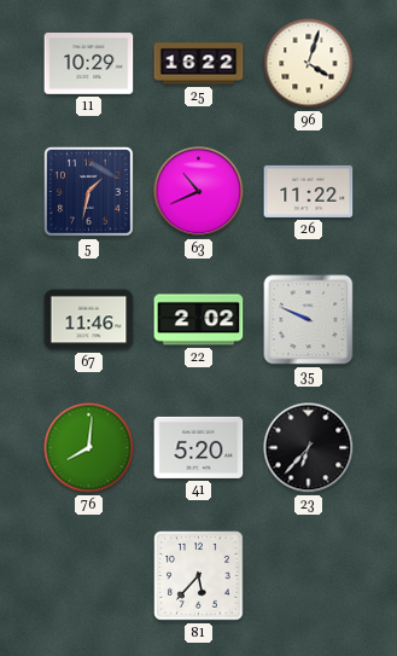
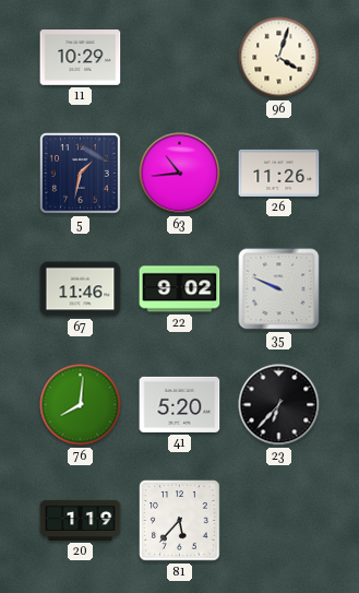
25: 16:22 -> none (199, 64)
63: 10:41 -> 10:44 (180, 174)
26: 11:22 -> 11:26 (279, 173)
22: 2:02 -> 9:02 (180, 289)
20: none -> 1:19 (81, 520)
